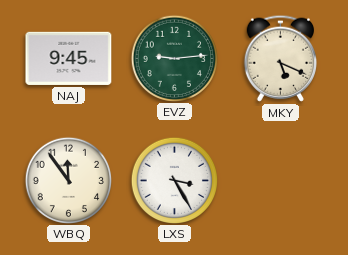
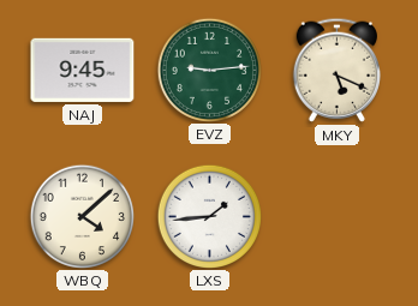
WBQ: 11:54 -> 4:08 (82, 216)
LXS: 3:25 -> 1:44 (209, 216)
